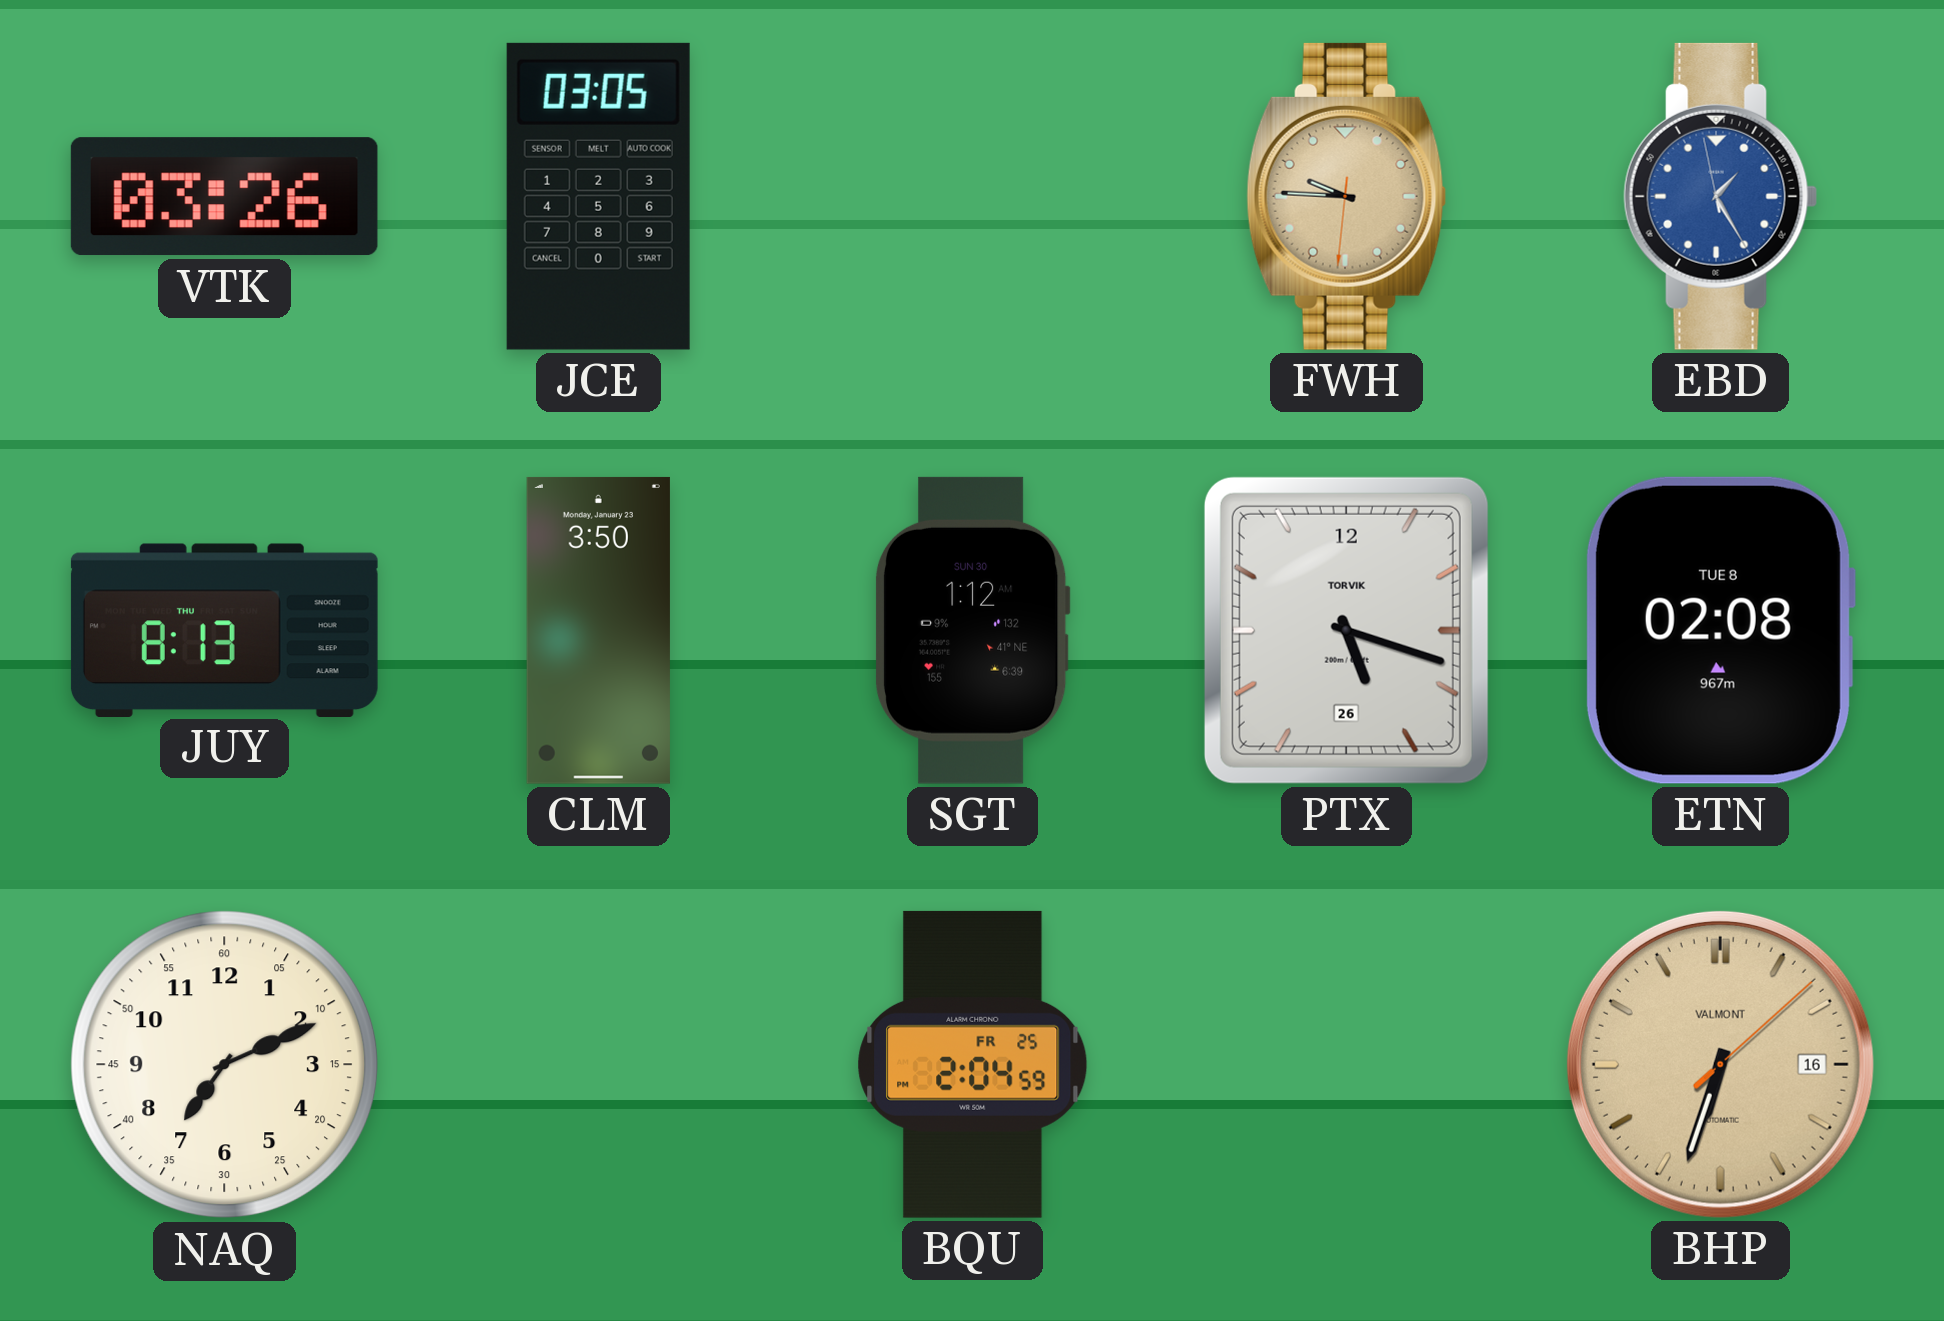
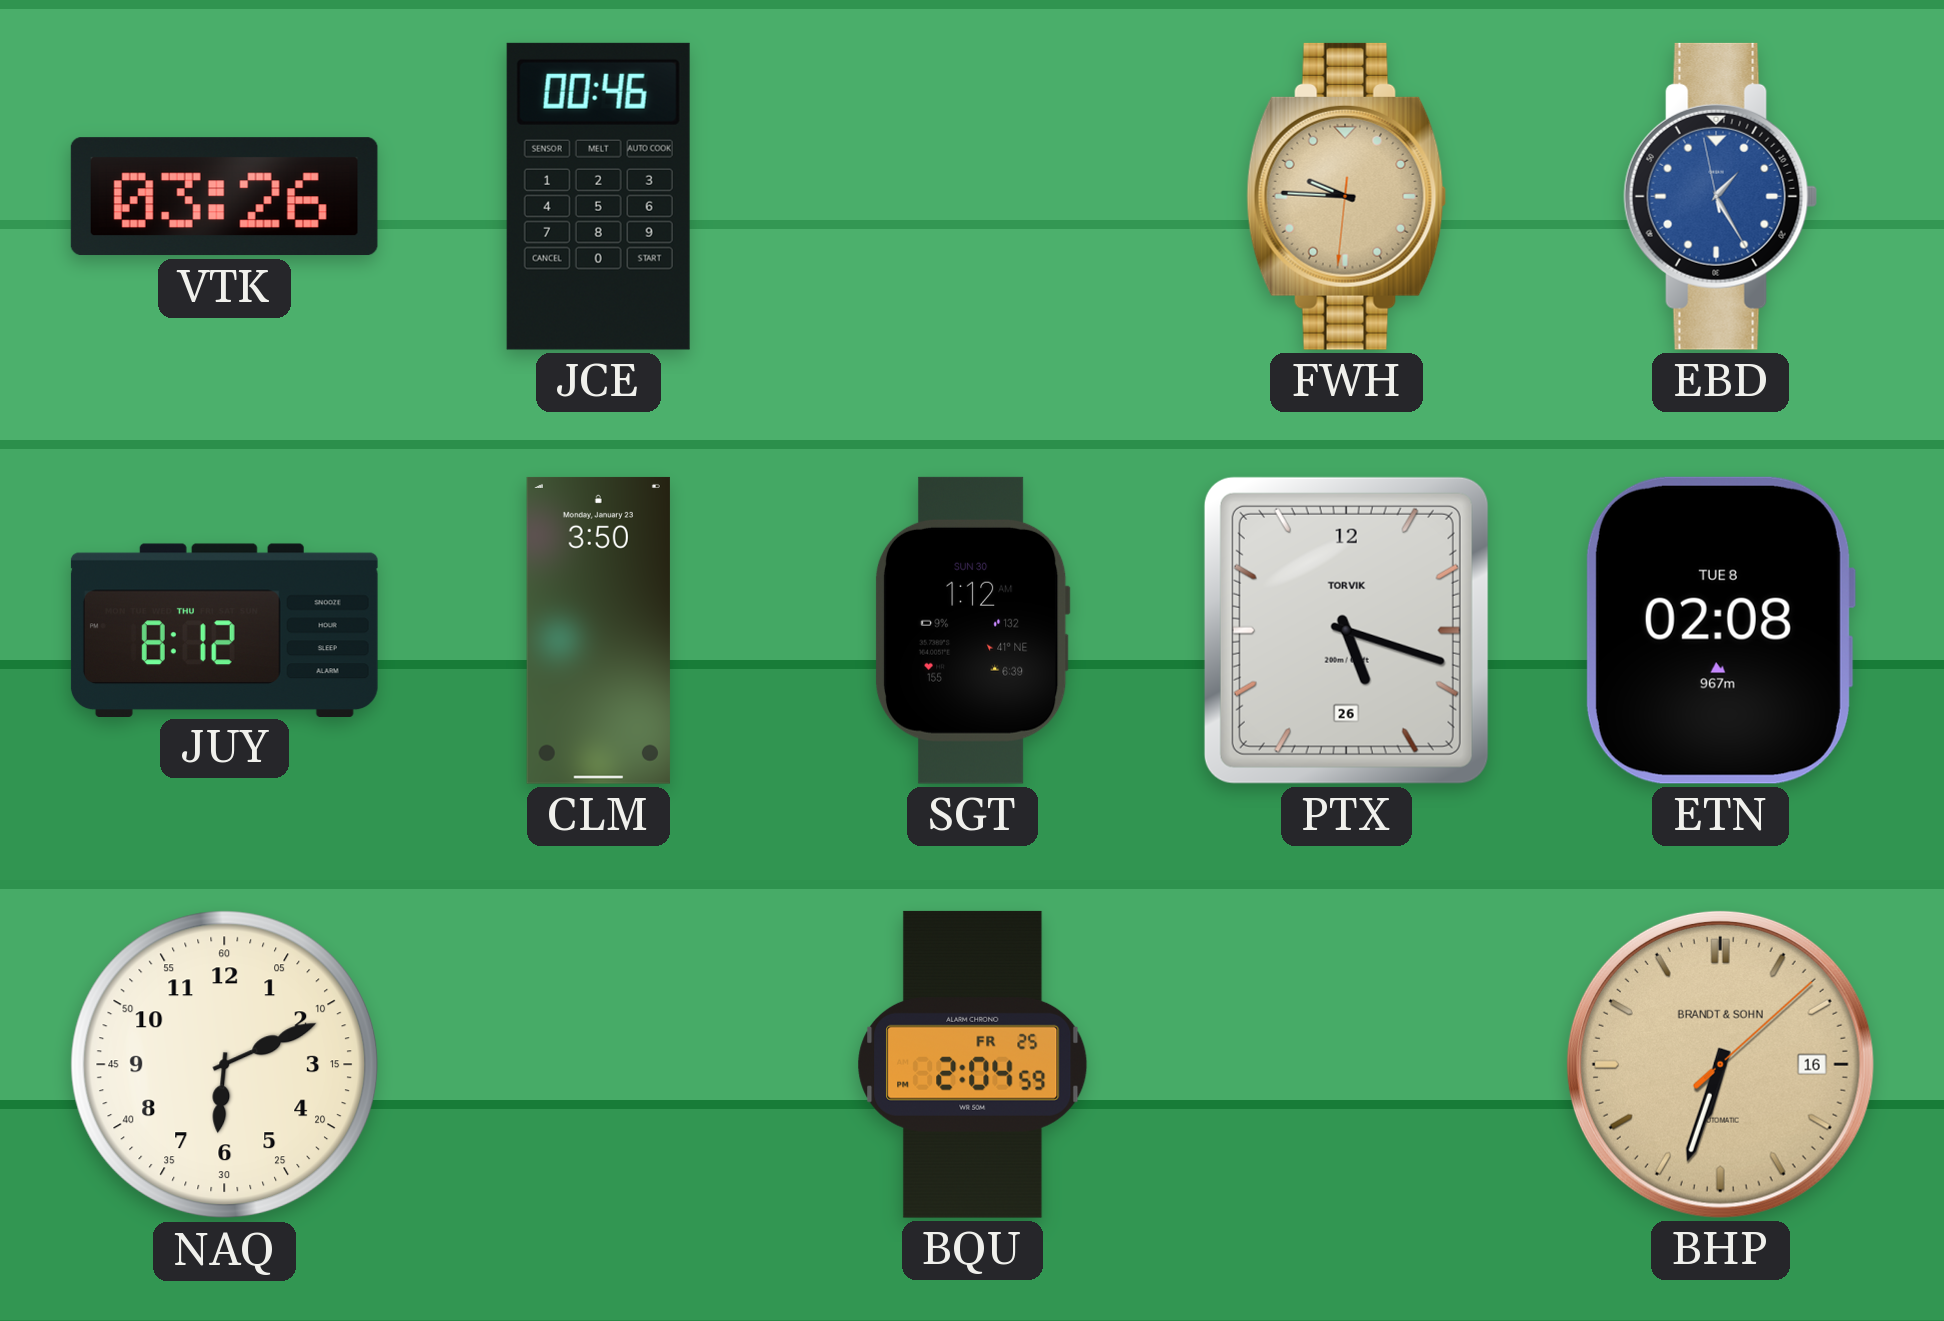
JCE: 03:05 -> 00:46 (598, 196)
JUY: 8:13 -> 8:12 (224, 630)
NAQ: 7:11 -> 6:11 (225, 1065)
BHP brand: VALMONT -> BRANDT & SOHN (1720, 1064)
